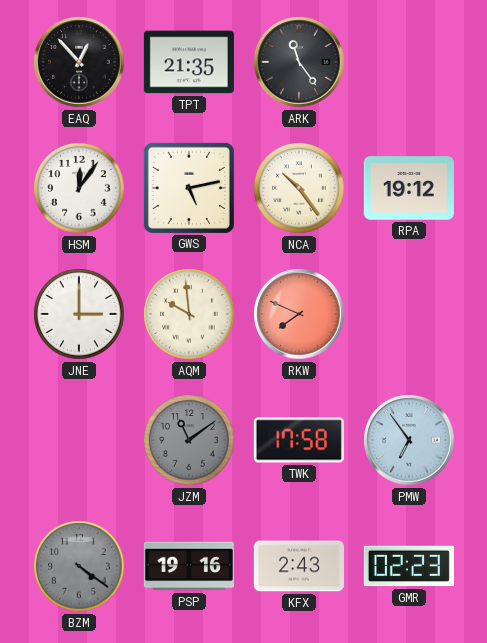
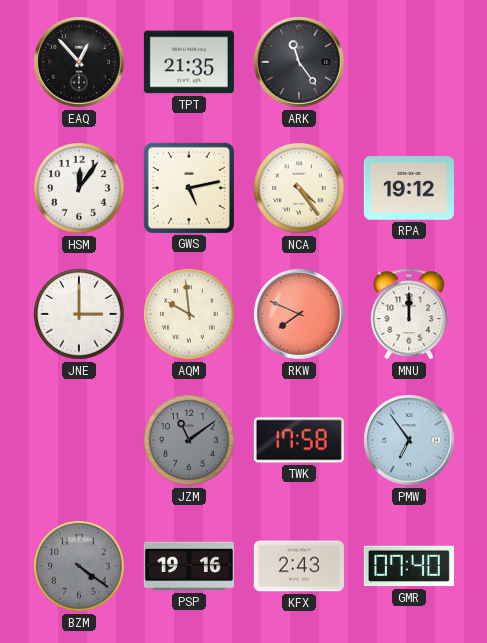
NCA: 10:24 -> 4:24 (299, 188)
MNU: none -> 12:00 (409, 314)
GMR: 02:23 -> 07:40 (409, 566)
